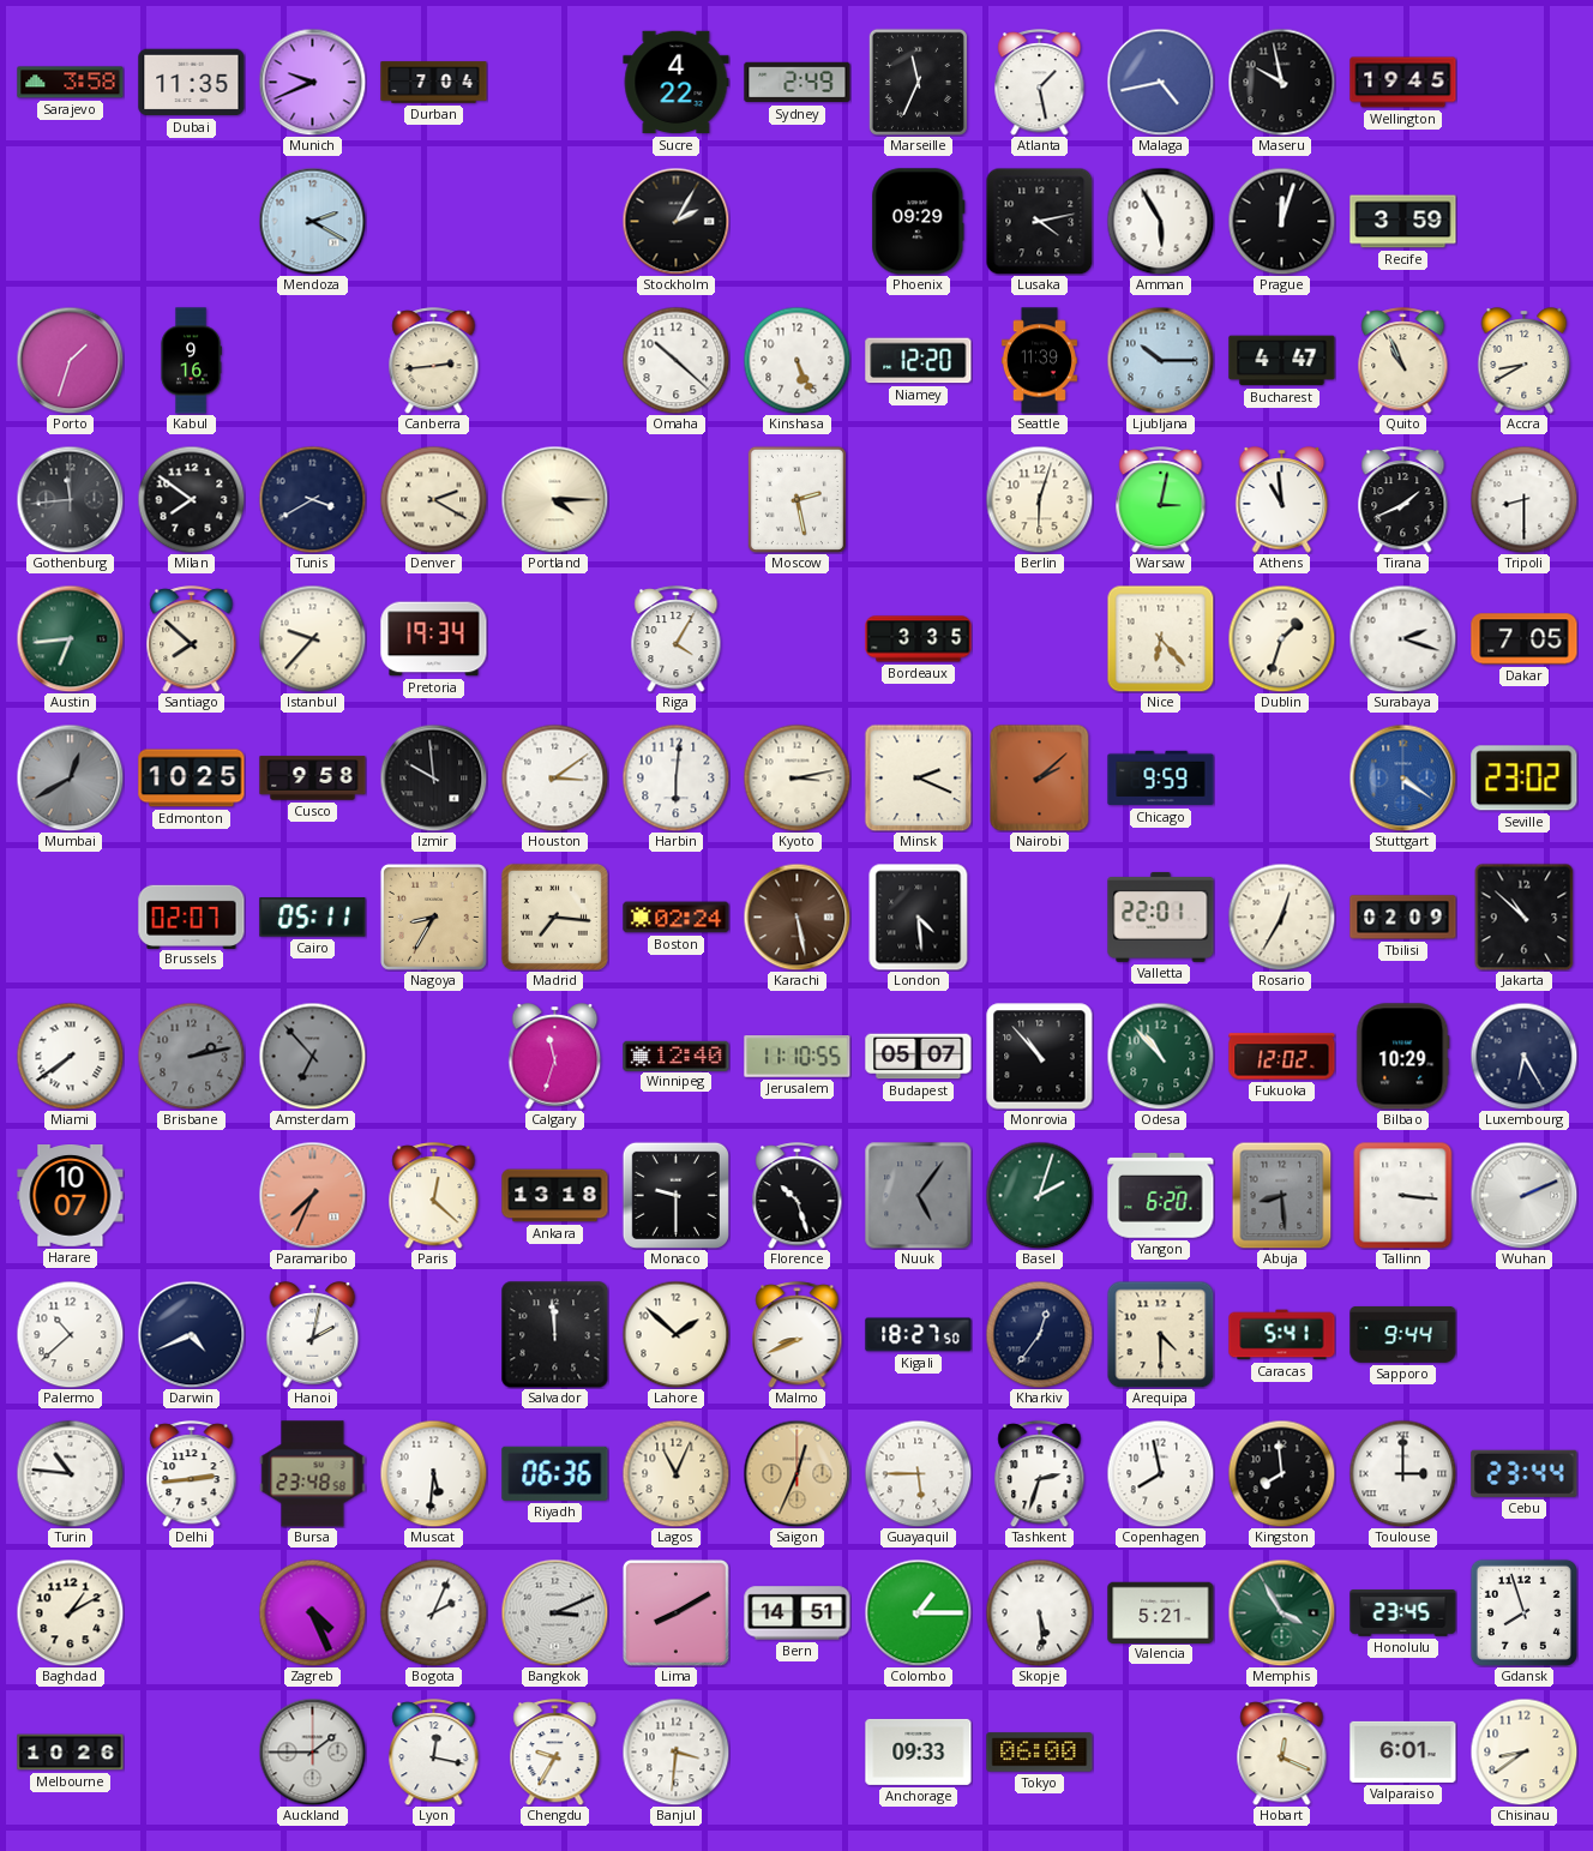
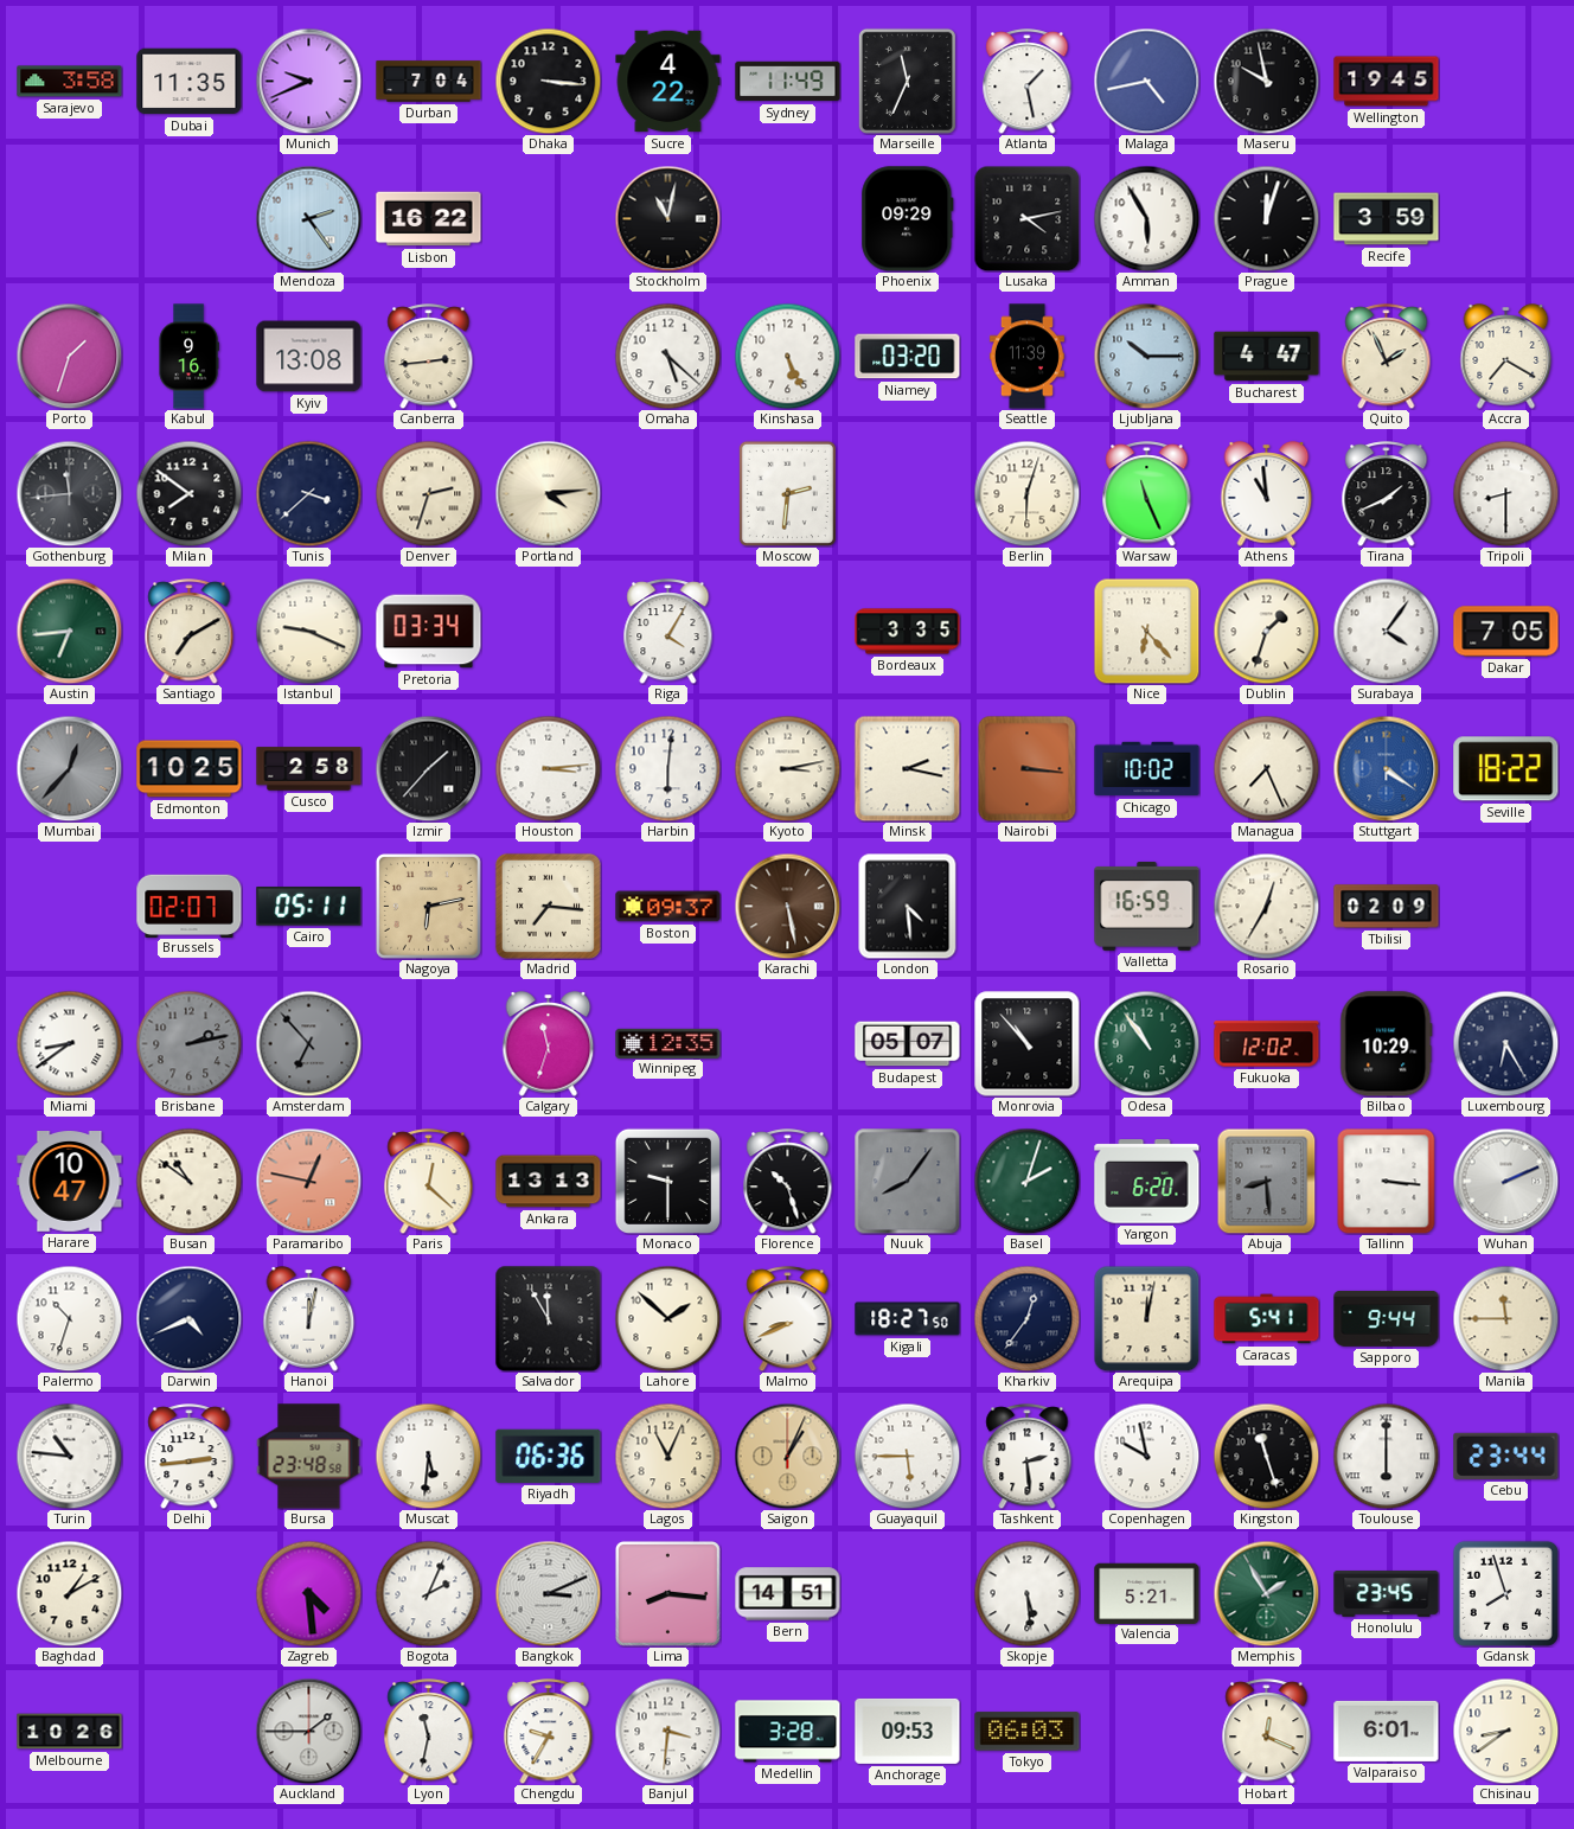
Dhaka: none -> 3:16 (548, 81)
Sydney: 2:49 -> 11:49 (788, 82)
Mendoza: 2:20 -> 2:24 (308, 218)
Lisbon: none -> 16:22 (429, 219)
Stockholm: 2:05 -> 11:02 (667, 218)
Kyiv: none -> 13:08 (309, 357)
Omaha: 10:22 -> 5:22 (667, 356)
Niamey: 12:20 -> 03:20 (908, 357)
Quito: 10:56 -> 1:56 (1387, 357)
Accra: 8:40 -> 7:20 (1506, 357)
Tunis: 3:40 -> 3:38 (308, 493)
Denver: 2:20 -> 2:33 (428, 493)
Portland: 4:15 -> 4:14 (548, 493)
Moscow: 2:28 -> 2:31 (787, 493)
Warsaw: 3:02 -> 11:26 (1147, 494)
Santiago: 7:52 -> 7:10 (190, 632)
Istanbul: 9:37 -> 9:19 (308, 631)
Pretoria: 19:34 -> 03:34 (429, 632)
Surabaya: 2:18 -> 4:06 (1386, 631)
Mumbai: 12:40 -> 12:37 (69, 768)
Cusco: 9:58 -> 2:58 (309, 769)
Izmir: 9:59 -> 1:37 (428, 768)
Houston: 3:09 -> 3:14 (548, 768)
Minsk: 2:19 -> 2:17 (907, 768)
Nairobi: 2:08 -> 3:16 (1028, 768)
Chicago: 9:59 -> 10:02 (1147, 769)
Managua: none -> 7:26 (1266, 768)
Seville: 23:02 -> 18:22 (1506, 769)
Nagoya: 8:35 -> 6:13 (428, 906)
Boston: 02:24 -> 09:37 (668, 907)
Valletta: 22:01 -> 16:59 (1147, 906)
Jakarta: 10:52 -> none (1525, 917)
Miami: 7:39 -> 8:39 (69, 1043)
Winnipeg: 12:40 -> 12:35 (668, 1043)
Jerusalem: 11:10 -> none (798, 1057)
Odesa: 10:53 -> 10:54 (1146, 1043)
Harare: 10:07 -> 10:47 (70, 1182)
Busan: none -> 10:51 (188, 1181)
Paramaribo: 7:34 -> 12:47 (308, 1181)
Ankara: 13:18 -> 13:13 (549, 1182)
Nuuk: 5:06 -> 8:06 (907, 1181)
Palermo: 10:38 -> 10:33 (69, 1318)
Hanoi: 2:02 -> 12:02 (309, 1319)
Salvador: 11:59 -> 11:55 (548, 1318)
Arequipa: 4:30 -> 12:02 (1146, 1318)
Manila: none -> 11:45 (1505, 1318)
Saigon: 12:34 -> 1:04 (787, 1456)
Tashkent: 2:33 -> 2:29 (1028, 1457)
Copenhagen: 7:58 -> 9:58 (1146, 1456)
Kingston: 7:59 -> 11:27 (1266, 1456)
Toulouse: 3:00 -> 6:00 (1386, 1456)
Zagreb: 4:26 -> 4:29 (308, 1593)
Lima: 8:10 -> 8:16 (667, 1593)
Colombo: 1:15 -> none (918, 1612)
Memphis: 3:55 -> 1:55 (1266, 1593)
Lyon: 12:17 -> 11:32 (429, 1732)
Medellin: none -> 3:28 (788, 1732)
Anchorage: 09:33 -> 09:53 (908, 1731)
Tokyo: 06:00 -> 06:03 (1028, 1732)
